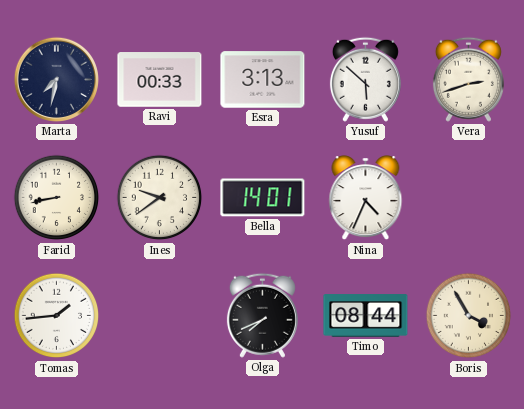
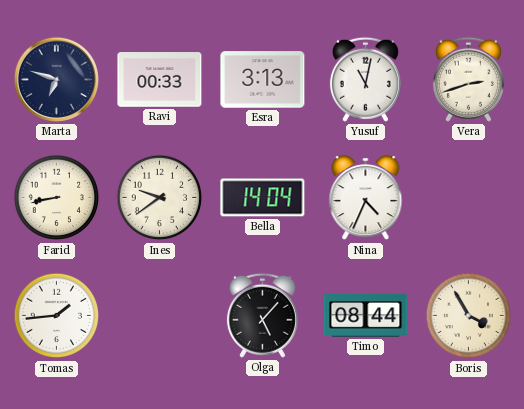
Marta: 7:32 -> 6:48 (56, 79)
Yusuf: 5:52 -> 11:02 (365, 79)
Bella: 14:01 -> 14:04 (263, 198)
Olga: 7:41 -> 5:07 (262, 315)
